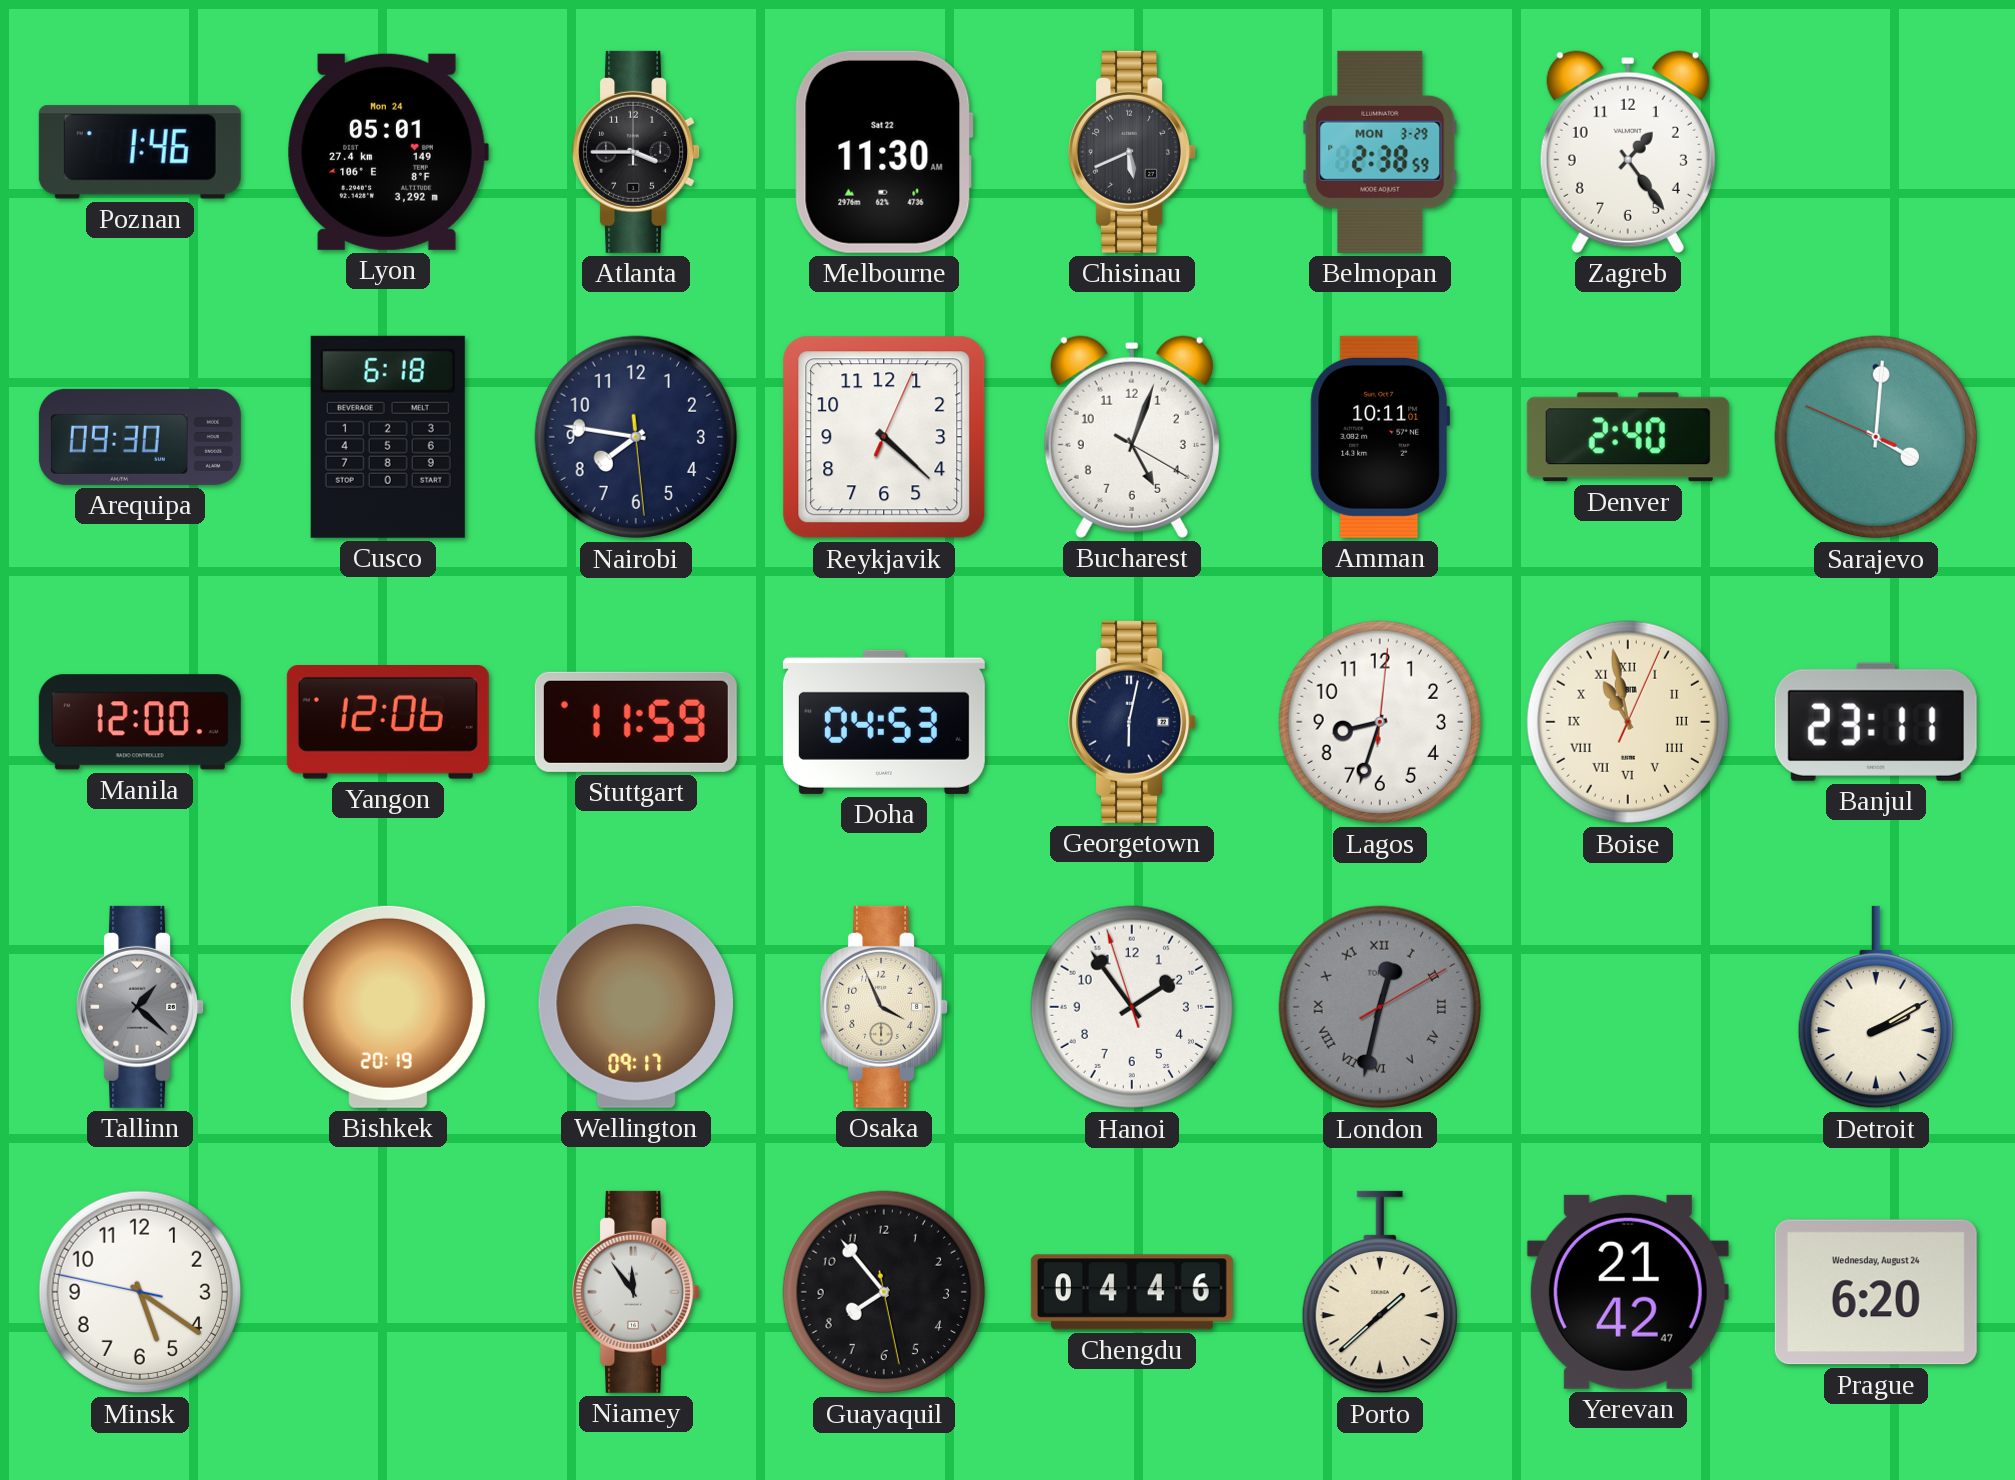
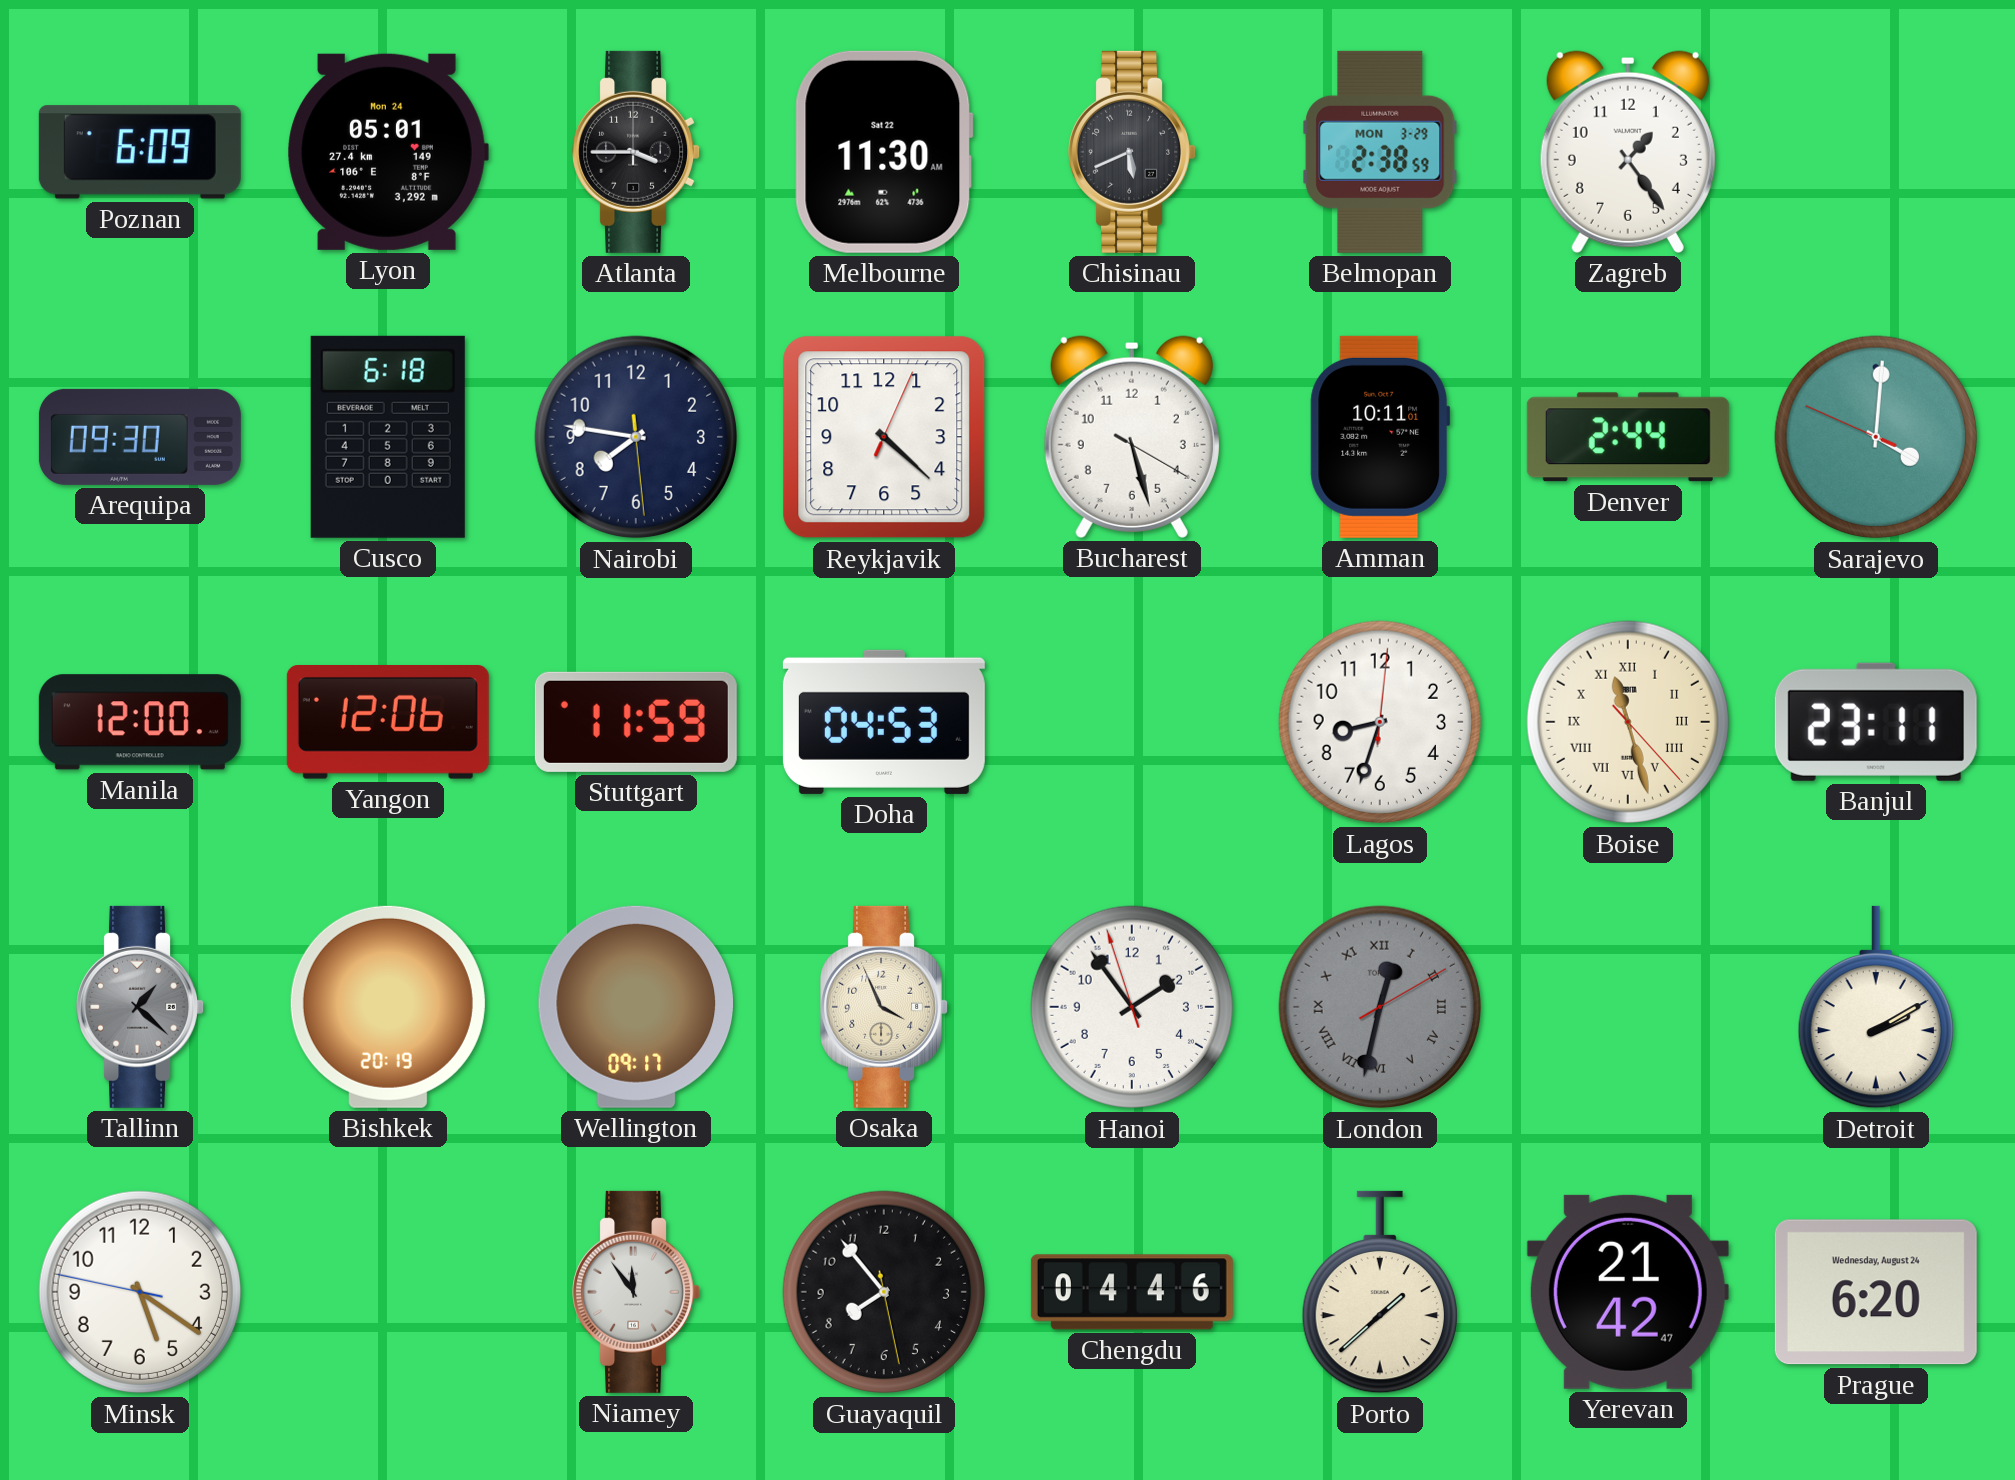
Poznan: 1:46 -> 6:09 (140, 152)
Bucharest: 5:03 -> 5:27 (1132, 437)
Denver: 2:40 -> 2:44 (1628, 437)
Georgetown: 6:02 -> none (1132, 722)
Boise: 10:58 -> 11:27 (1628, 722)
